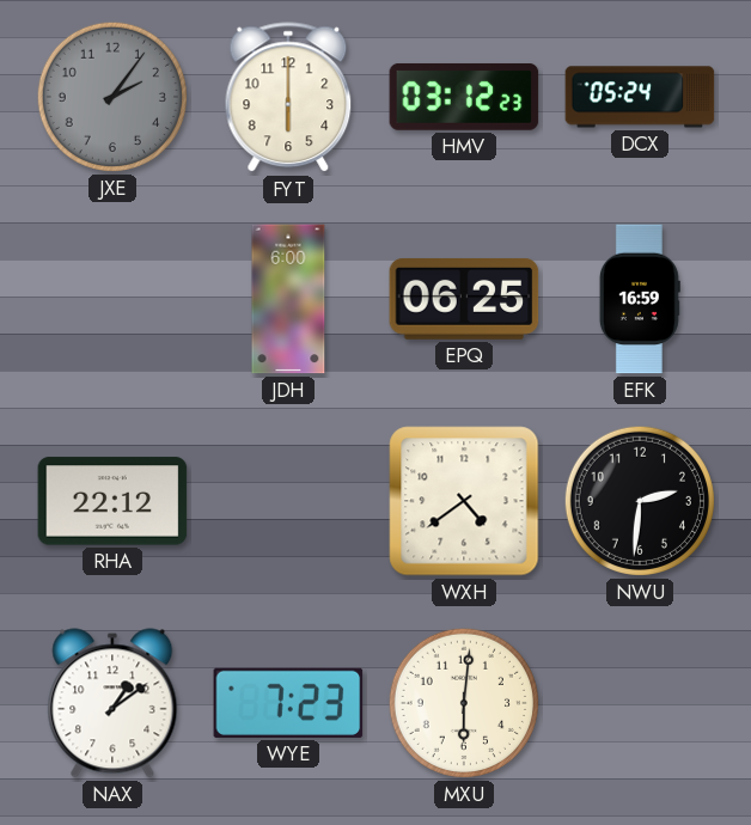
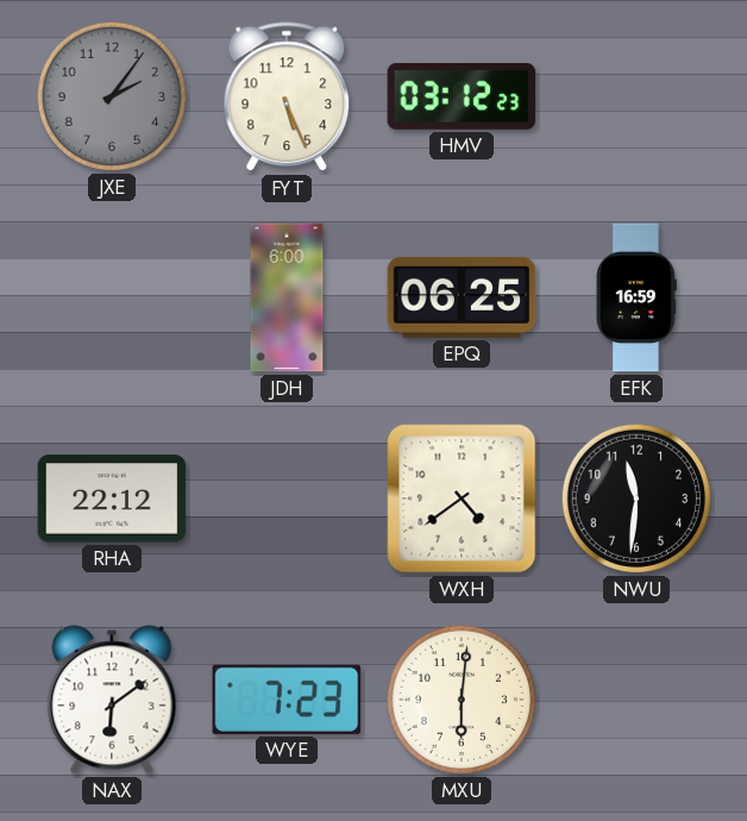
FYT: 6:00 -> 5:26 (287, 98)
DCX: 05:24 -> none (640, 97)
NWU: 2:31 -> 11:31 (636, 499)
NAX: 1:09 -> 6:09 (112, 700)
